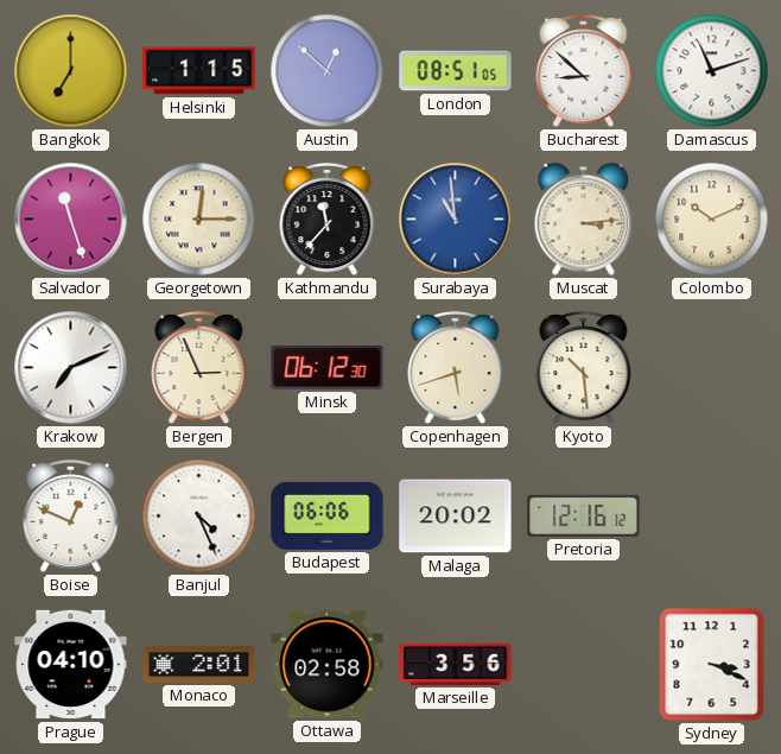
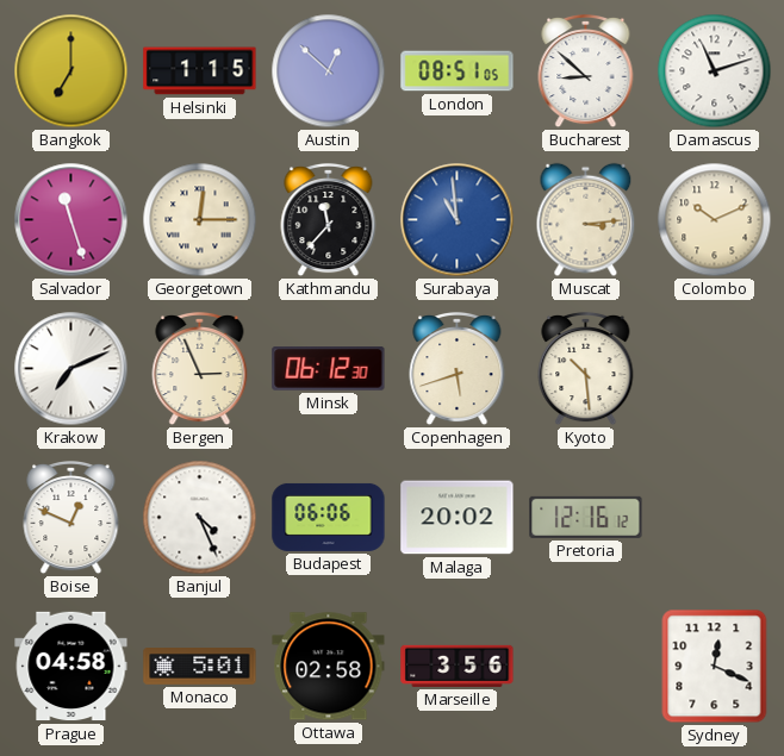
Prague: 04:10 -> 04:58 (71, 667)
Monaco: 2:01 -> 5:01 (200, 667)
Sydney: 3:19 -> 12:19 (715, 667)
